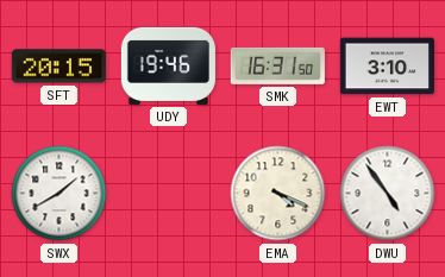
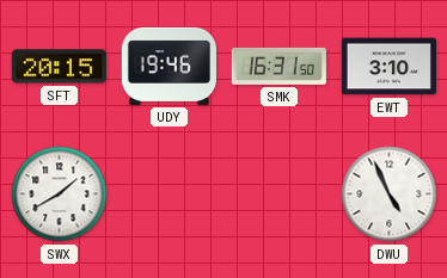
EMA: 4:19 -> none (278, 194)
DWU: 4:54 -> 4:56 (390, 194)
